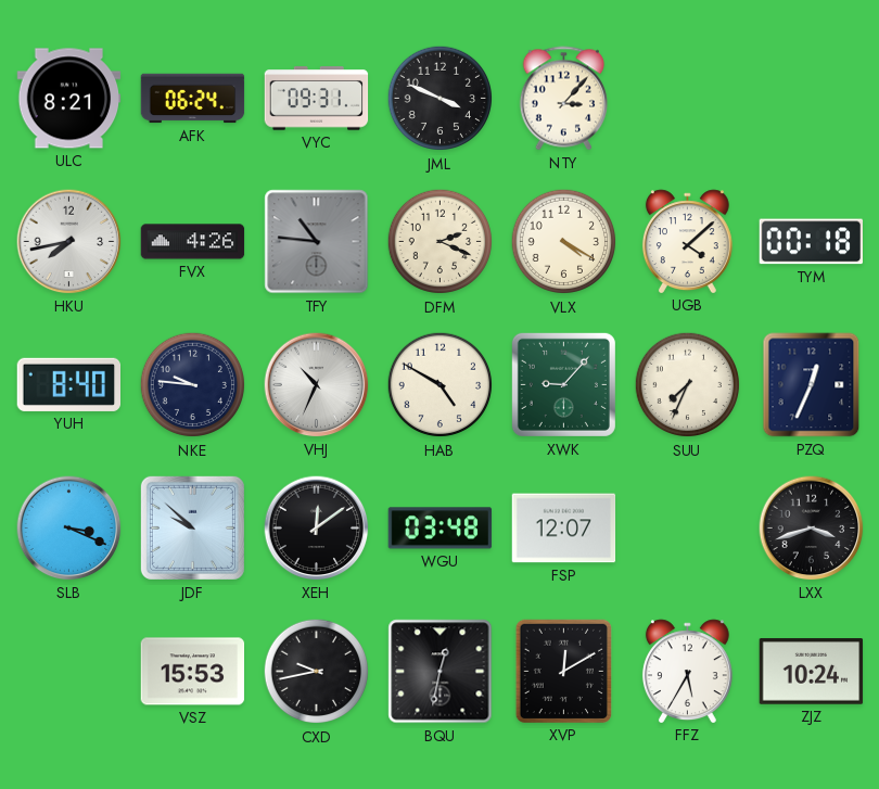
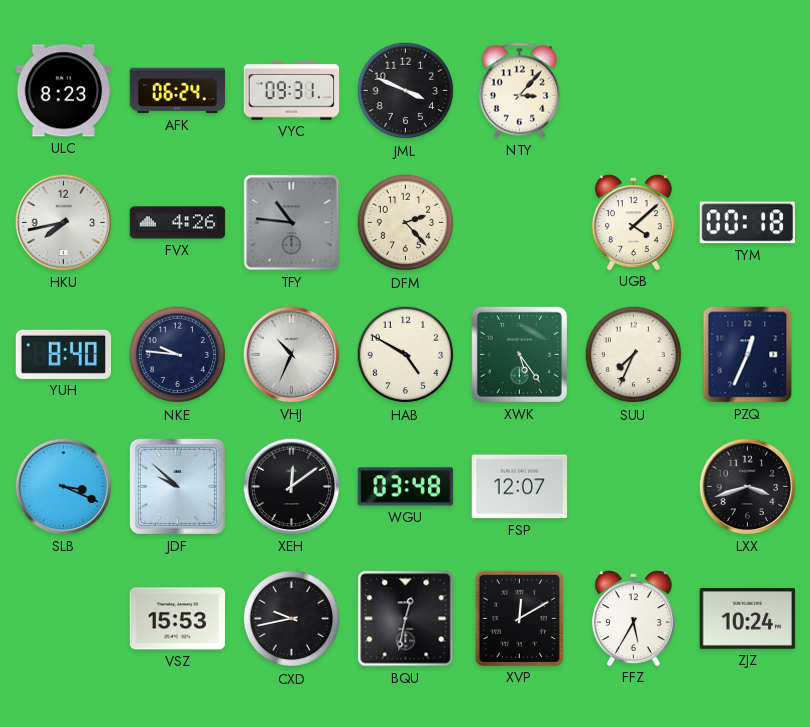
ULC: 8:21 -> 8:23 (64, 91)
DFM: 2:19 -> 2:23 (406, 223)
VLX: 4:20 -> none (564, 242)
XWK: 9:07 -> 5:24 (519, 354)
